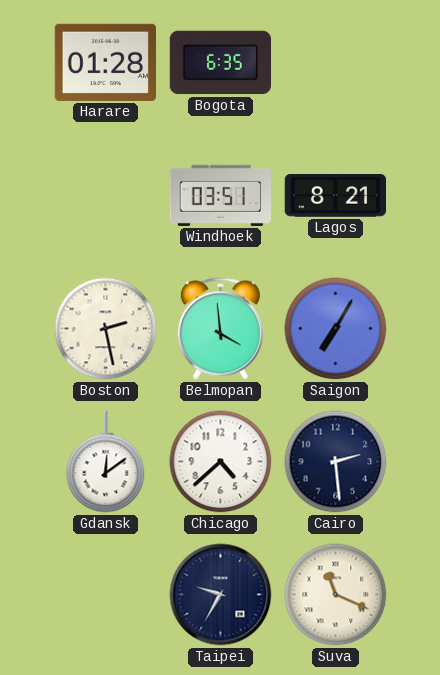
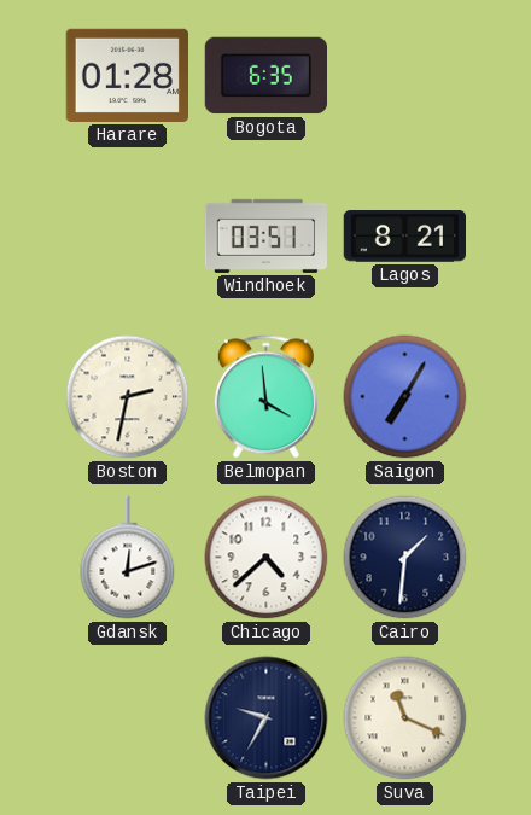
Boston: 2:28 -> 2:32 (128, 397)
Gdansk: 12:09 -> 12:12 (128, 558)
Cairo: 2:29 -> 1:31 (405, 558)
